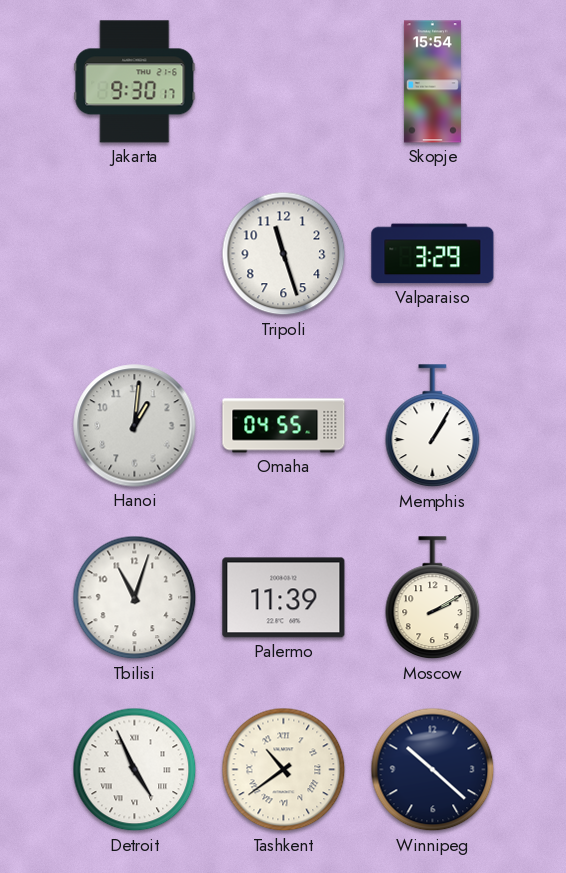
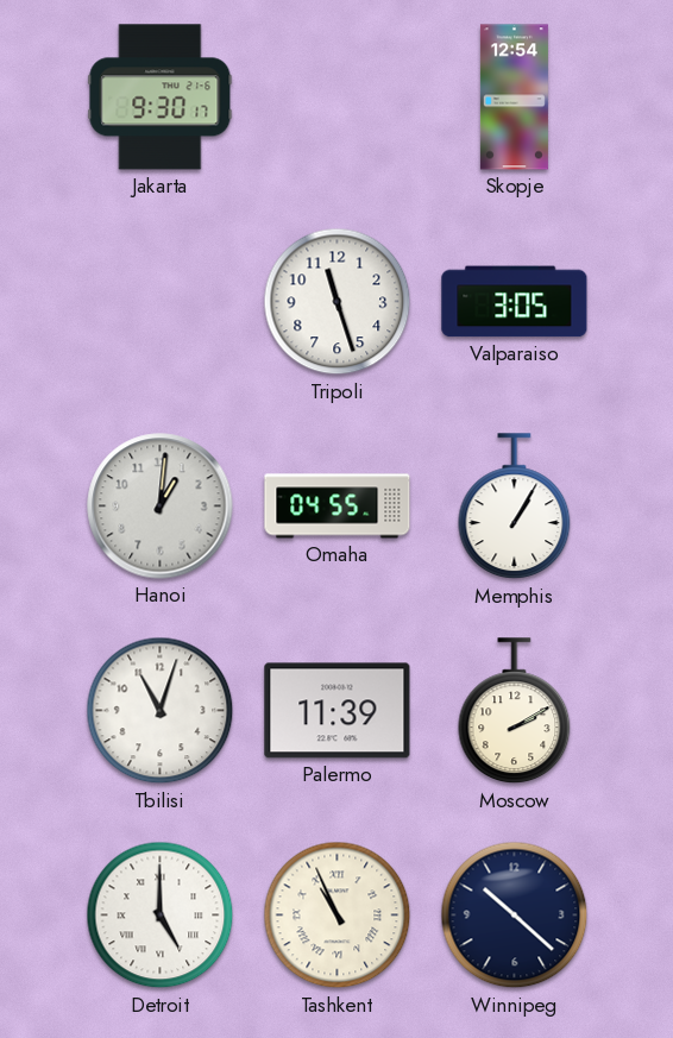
Skopje: 15:54 -> 12:54 (514, 97)
Valparaiso: 3:29 -> 3:05 (515, 302)
Detroit: 4:56 -> 5:00 (161, 916)
Tashkent: 10:39 -> 10:56 (338, 916)
